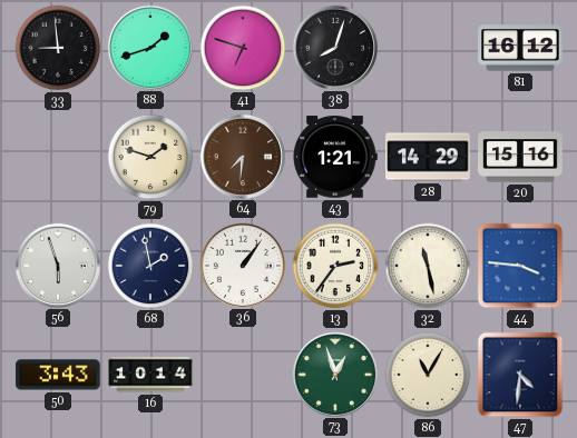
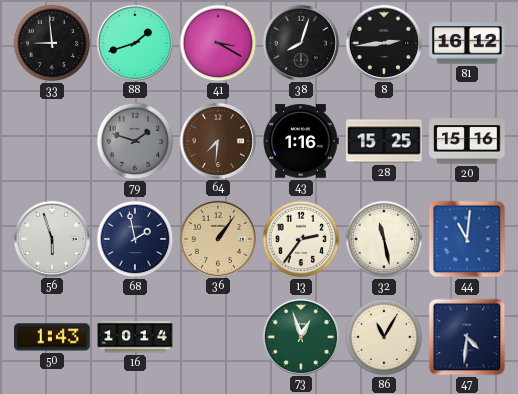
41: 6:48 -> 3:20 (218, 43)
8: none -> 2:44 (383, 42)
79 dial: cream -> grey (135, 141)
43: 1:21 -> 1:16 (301, 141)
28: 14:29 -> 15:25 (384, 141)
36 dial: white -> champagne (217, 238)
44: 3:46 -> 11:01 (467, 239)
50: 3:43 -> 1:43 (52, 337)
